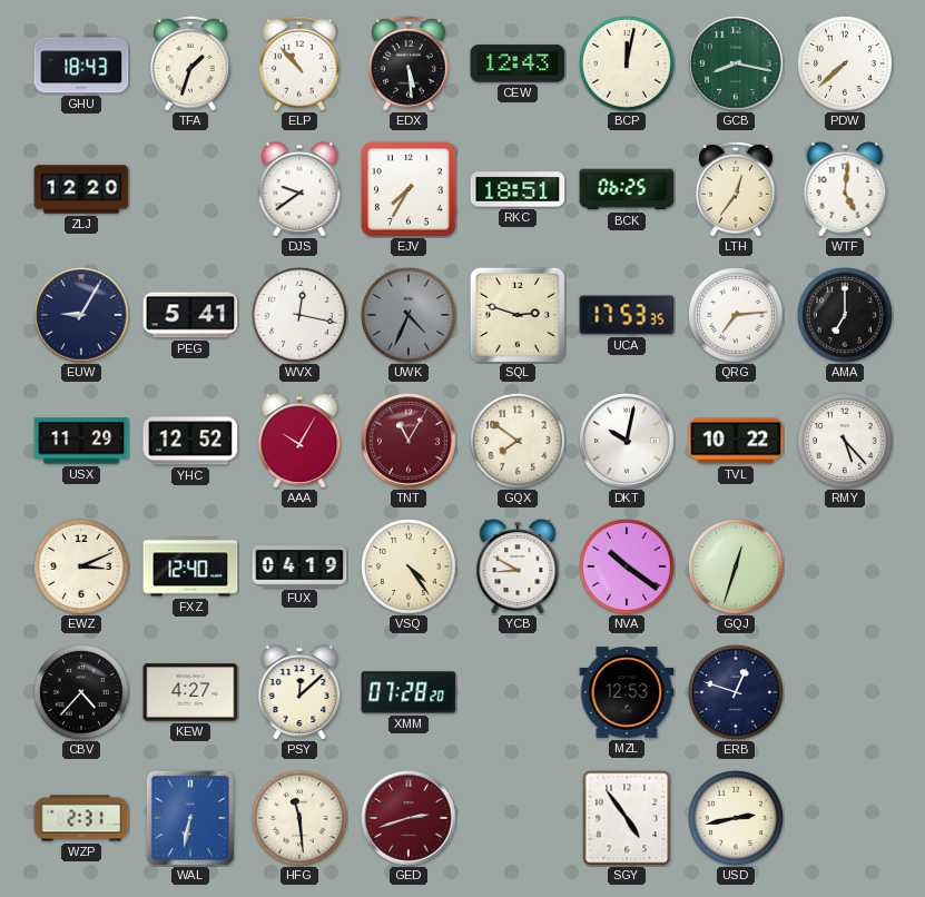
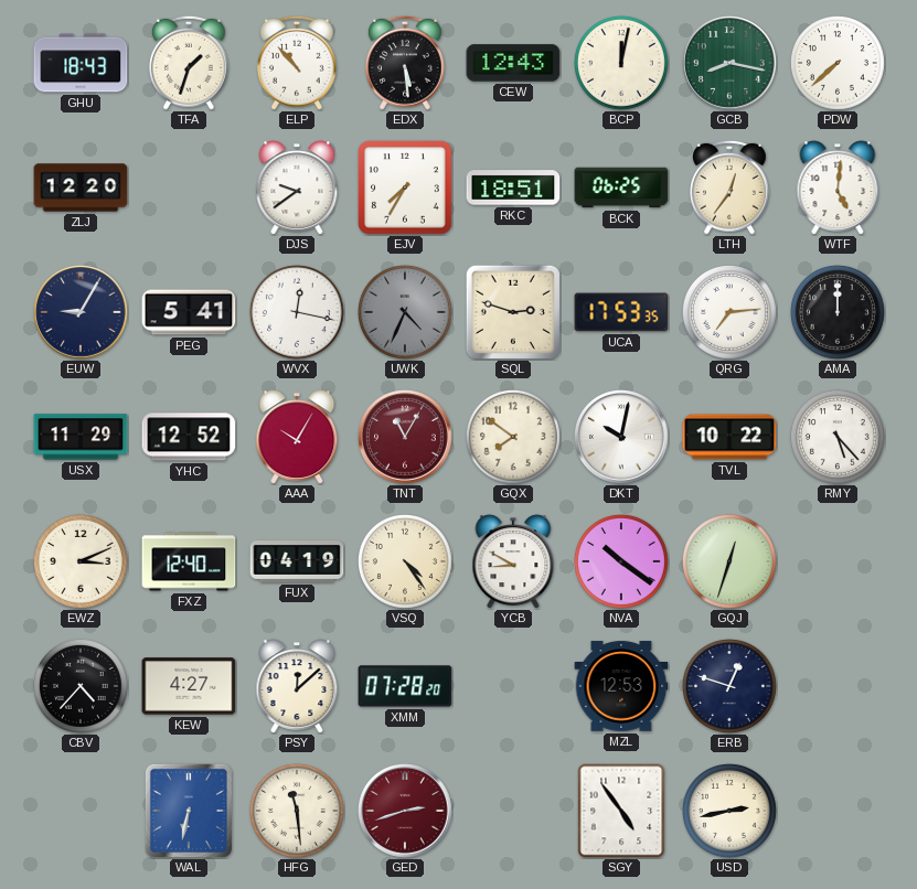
AMA: 7:00 -> 12:00 (839, 313)
WZP: 2:31 -> none (81, 818)
